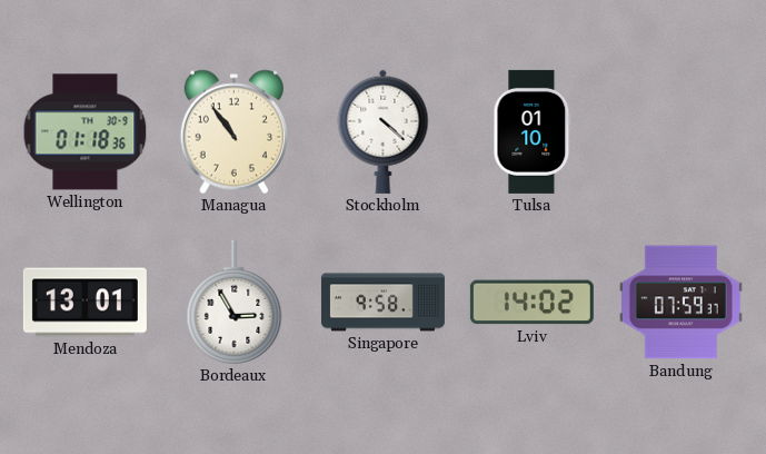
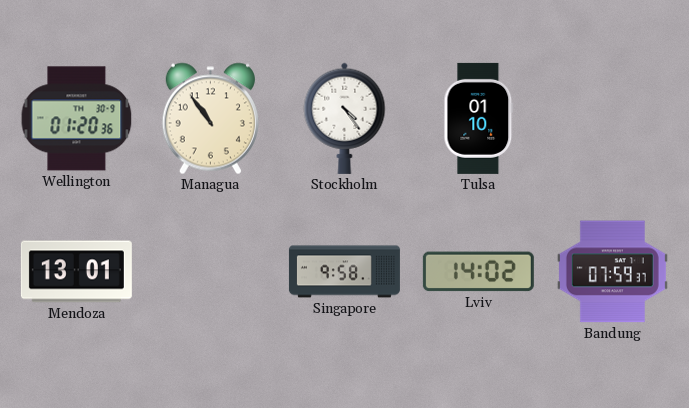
Wellington: 01:18 -> 01:20 (77, 119)
Stockholm: 4:22 -> 4:24 (345, 118)
Bordeaux: 2:55 -> none (235, 303)
